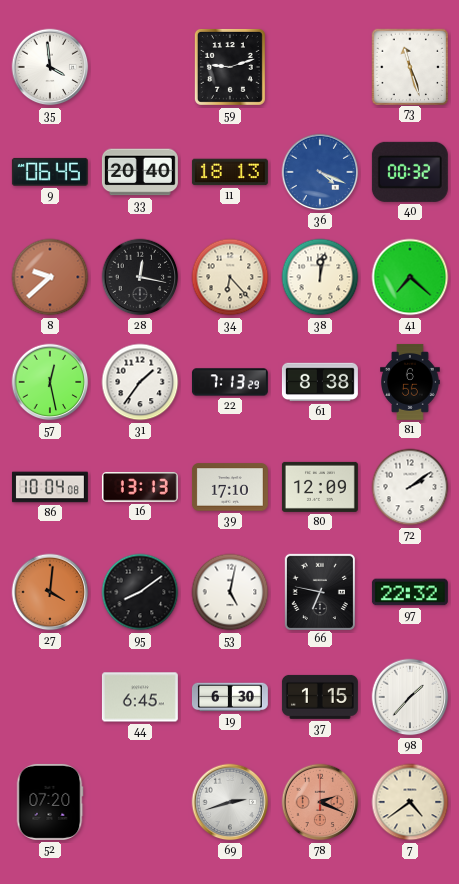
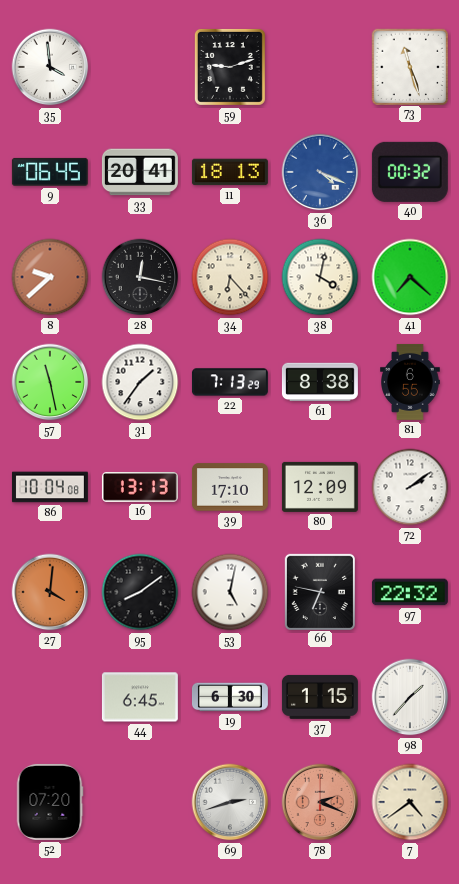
33: 20:40 -> 20:41 (140, 172)
38: 12:02 -> 4:02 (320, 277)
57: 12:28 -> 11:28 (50, 382)
